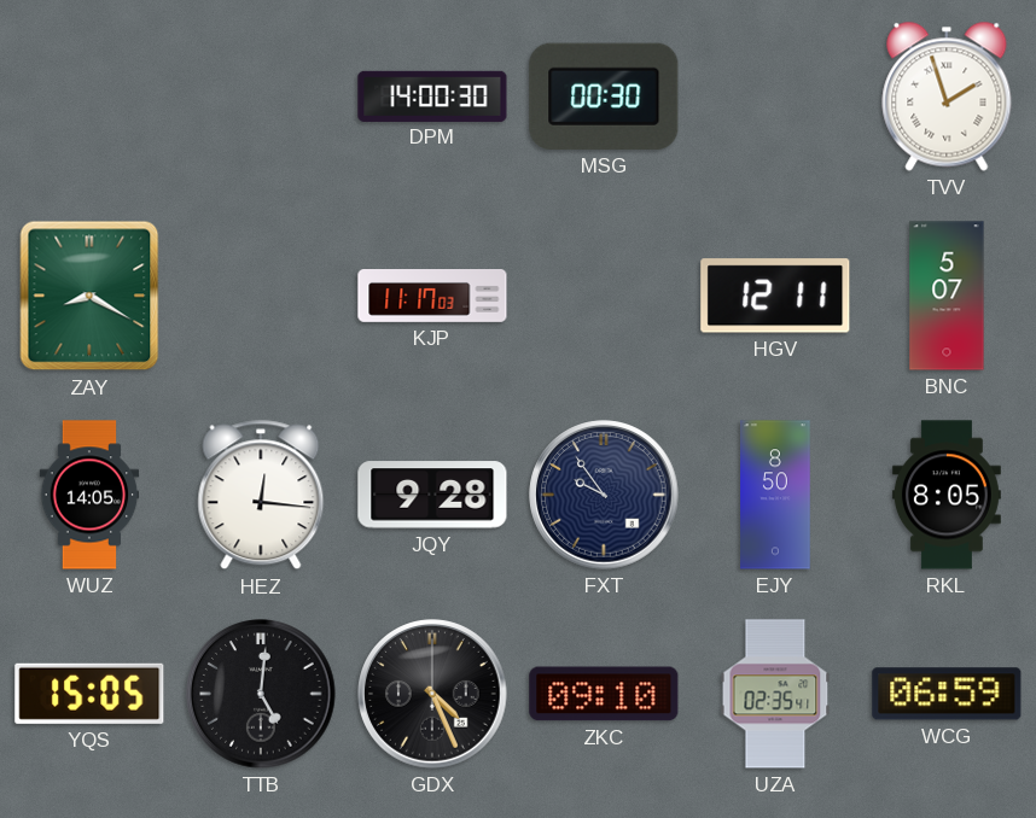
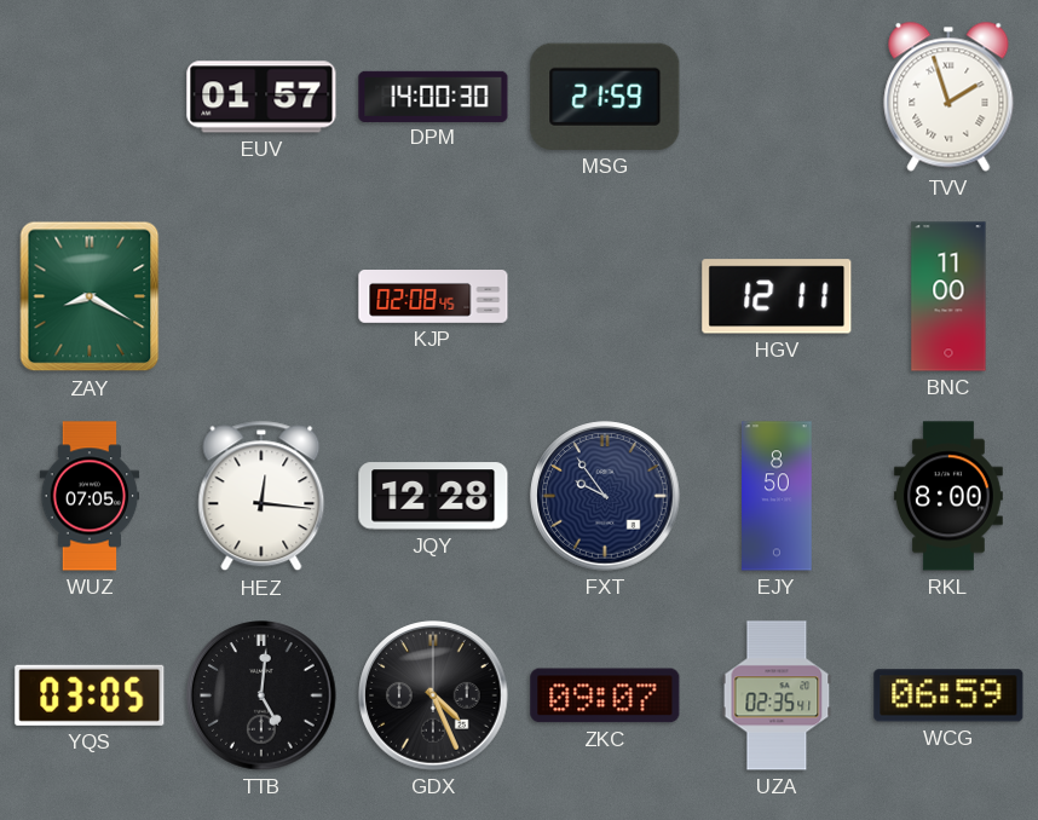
EUV: none -> 01:57 (261, 97)
MSG: 00:30 -> 21:59 (605, 97)
KJP: 11:17 -> 02:08 (433, 298)
BNC: 5:07 -> 11:00 (948, 296)
WUZ: 14:05 -> 07:05 (90, 496)
JQY: 9:28 -> 12:28 (433, 496)
RKL: 8:05 -> 8:00 (948, 496)
YQS: 15:05 -> 03:05 (90, 695)
ZKC: 09:10 -> 09:07 (605, 695)
